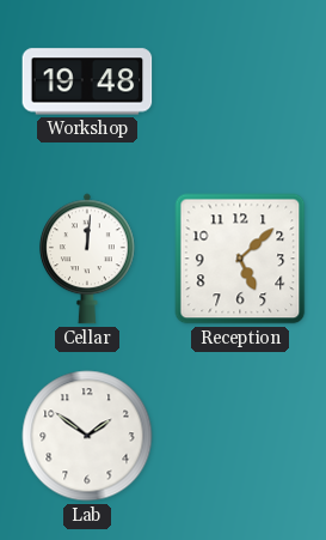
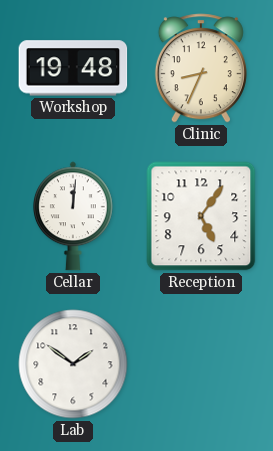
Clinic: none -> 8:34 (201, 68)
Reception: 5:08 -> 5:06 (201, 216)
